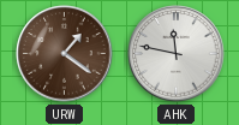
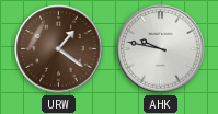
AHK: 11:47 -> 9:47 (161, 49)
